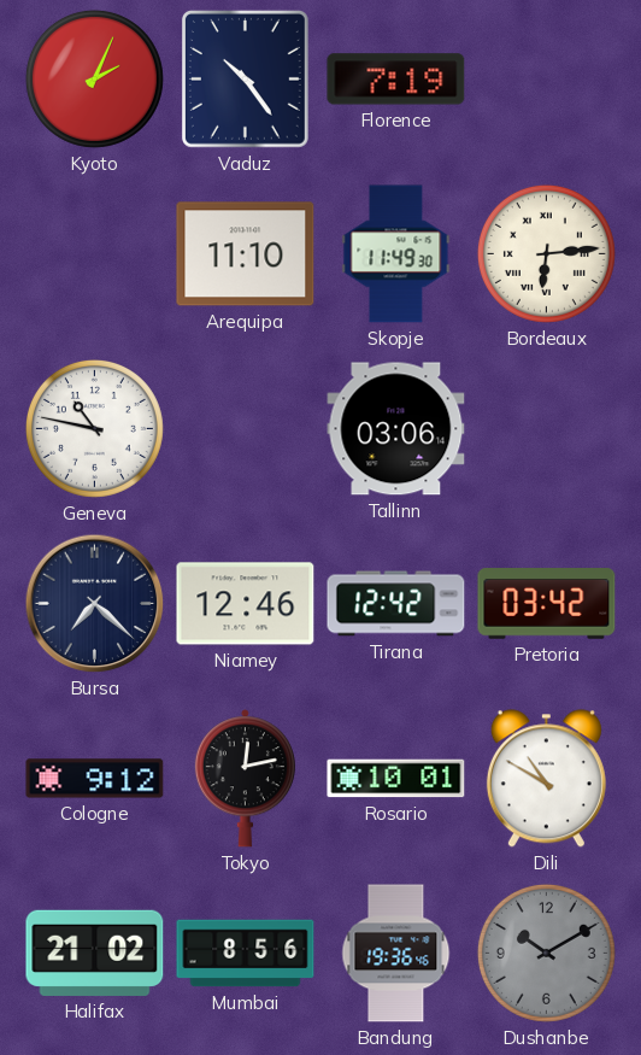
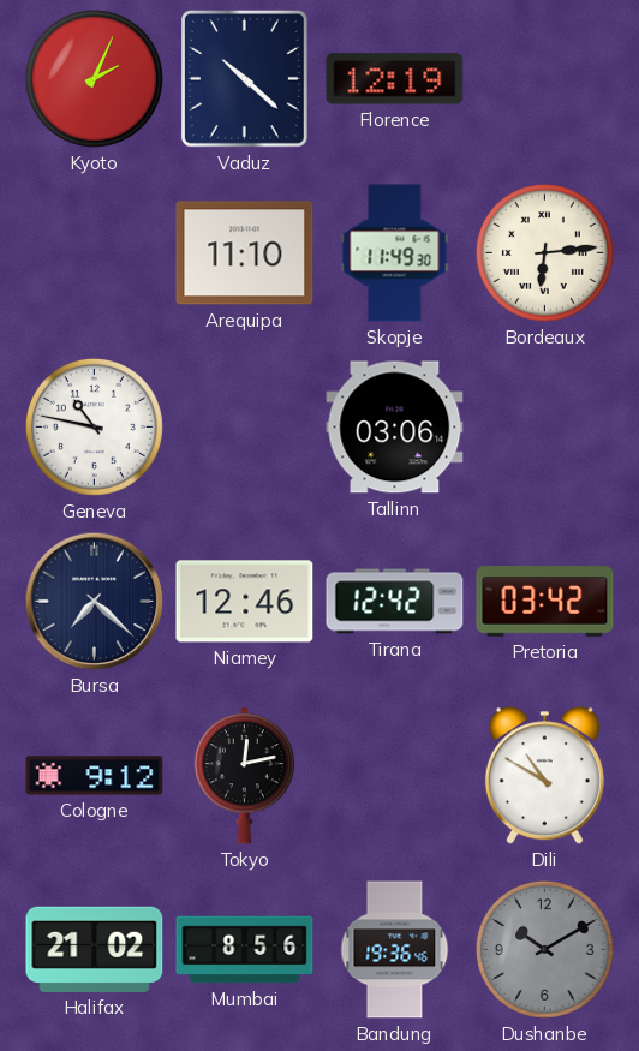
Vaduz: 10:24 -> 10:22 (244, 78)
Florence: 7:19 -> 12:19 (395, 79)
Rosario: 10:01 -> none (396, 779)
